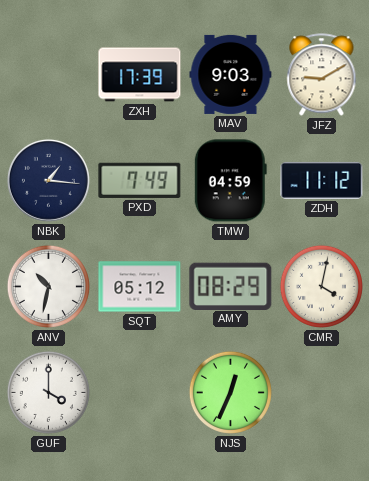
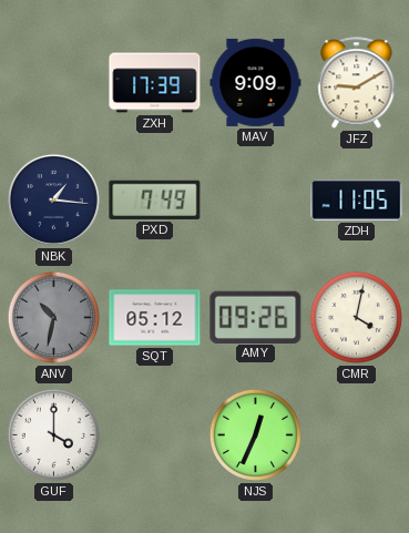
MAV: 9:03 -> 9:09 (256, 82)
TMW: 04:59 -> none (230, 181)
ZDH: 11:12 -> 11:05 (357, 199)
ANV dial: white -> grey (53, 317)
AMY: 08:29 -> 09:26 (256, 317)
